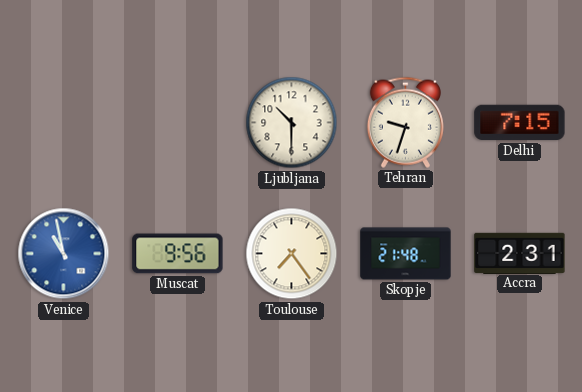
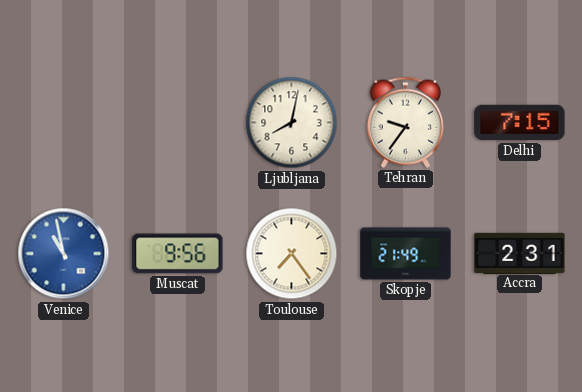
Ljubljana: 10:30 -> 8:02 (292, 123)
Tehran: 9:33 -> 9:36 (405, 122)
Skopje: 21:48 -> 21:49 (406, 254)
